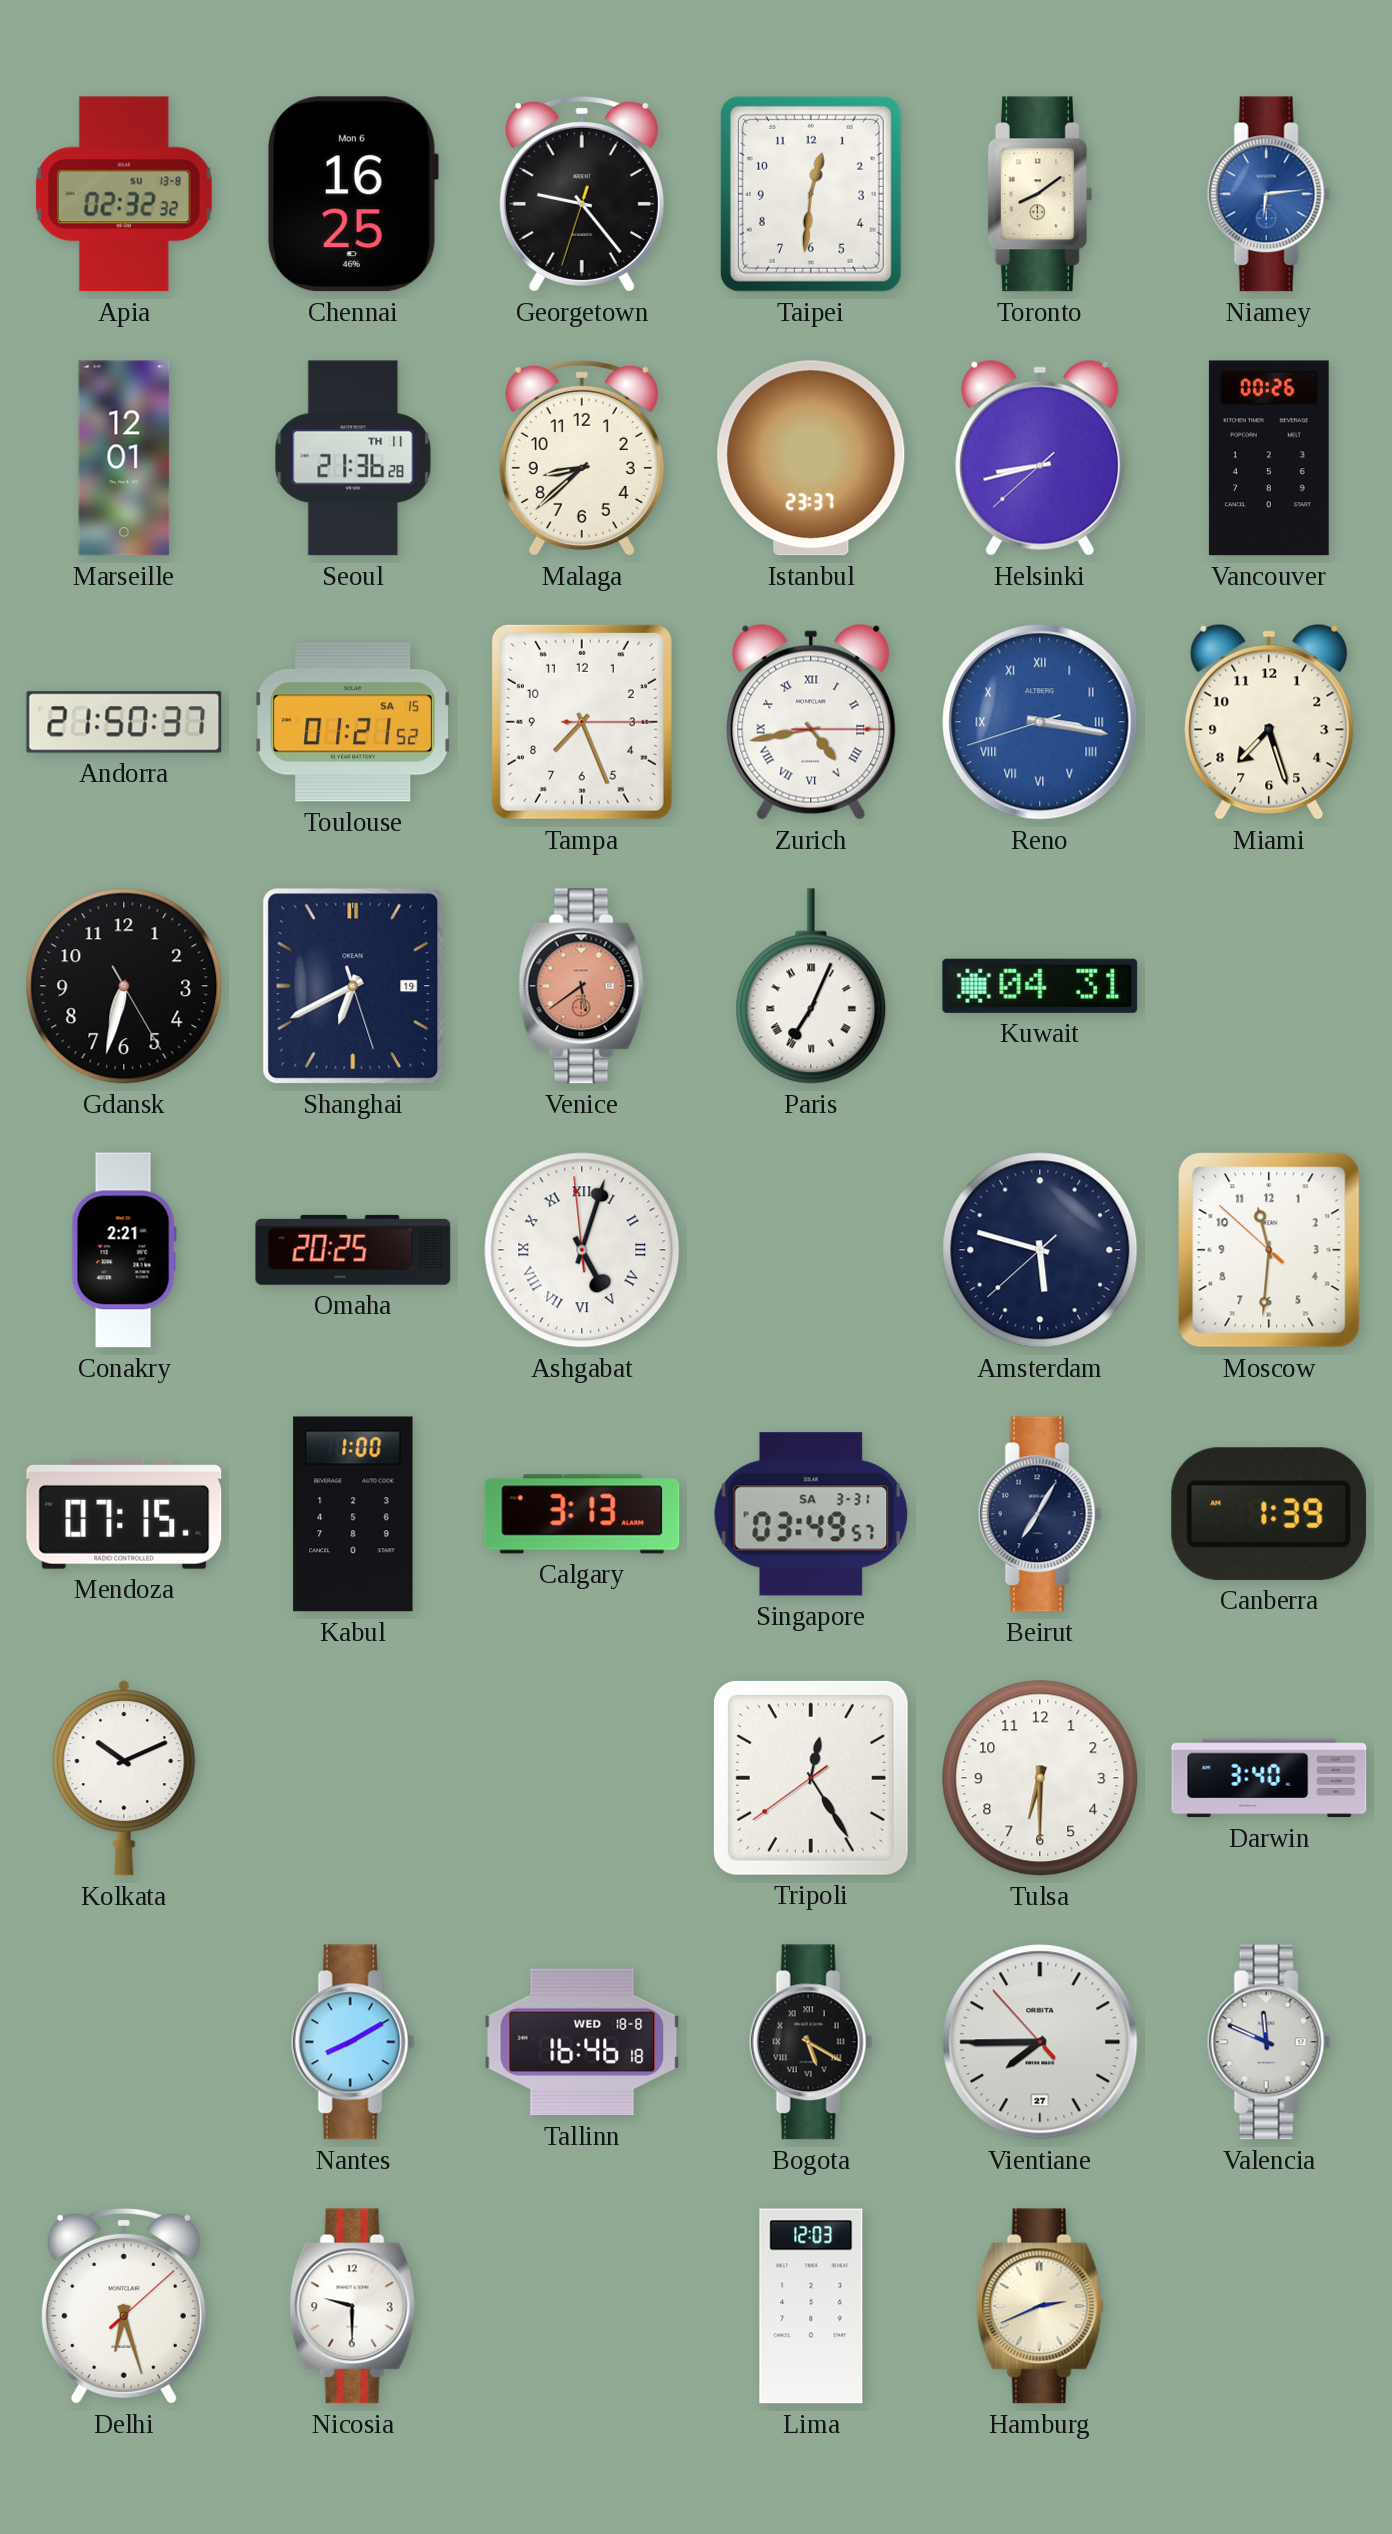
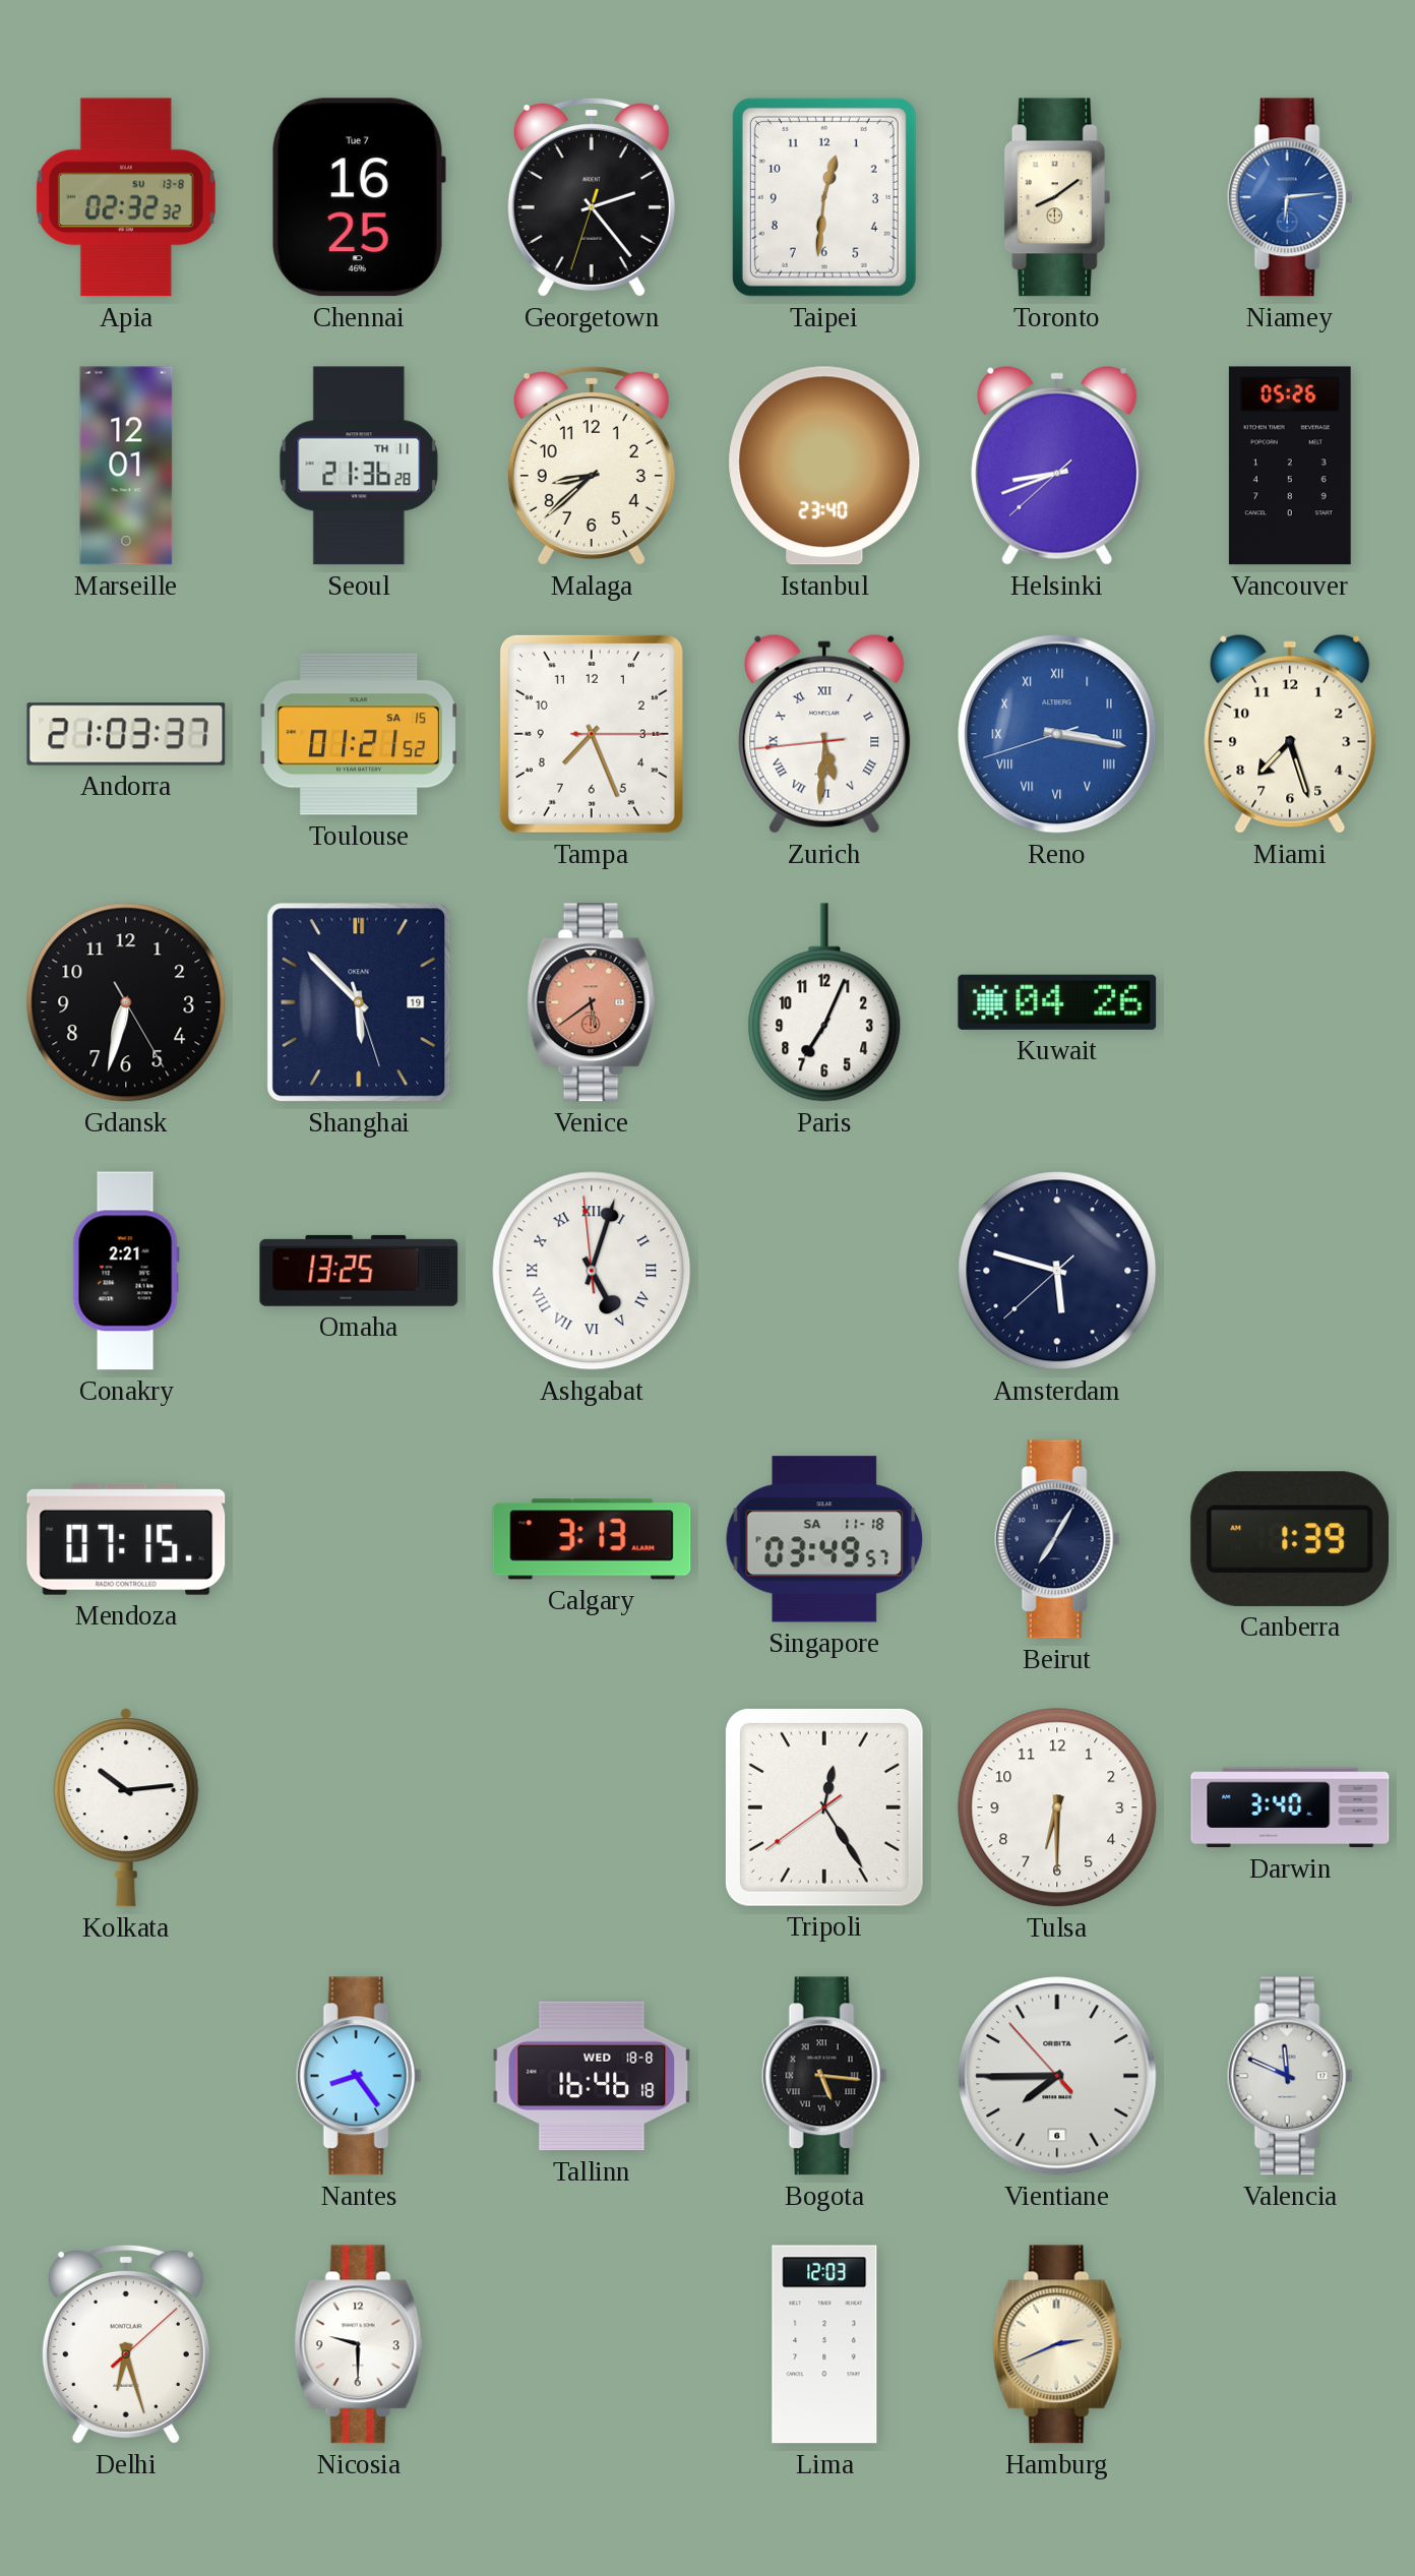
Chennai date: Mon 6 -> Tue 7 (358, 197)
Georgetown: 9:23 -> 2:23 (592, 197)
Istanbul: 23:37 -> 23:40 (824, 466)
Helsinki: 8:42 -> 8:41 (1057, 466)
Vancouver: 00:26 -> 05:26 (1290, 466)
Andorra: 21:50 -> 21:03 (126, 734)
Zurich: 4:43 -> 5:30 (824, 734)
Shanghai: 6:40 -> 5:52 (359, 1002)
Paris numerals: Roman -> Arabic (824, 1002)
Kuwait: 04:31 -> 04:26 (1057, 1002)
Omaha: 20:25 -> 13:25 (359, 1271)
Moscow: 11:30 -> none (1269, 1250)
Kabul: 1:00 -> none (353, 1514)
Singapore date: SA 3-31 -> SA 11-18 (824, 1539)
Kolkata: 10:11 -> 10:14 (126, 1807)
Nantes: 8:10 -> 8:24 (359, 2076)
Bogota: 5:20 -> 5:16 (824, 2076)
Vientiane date: 27 -> 6 (1057, 2076)
